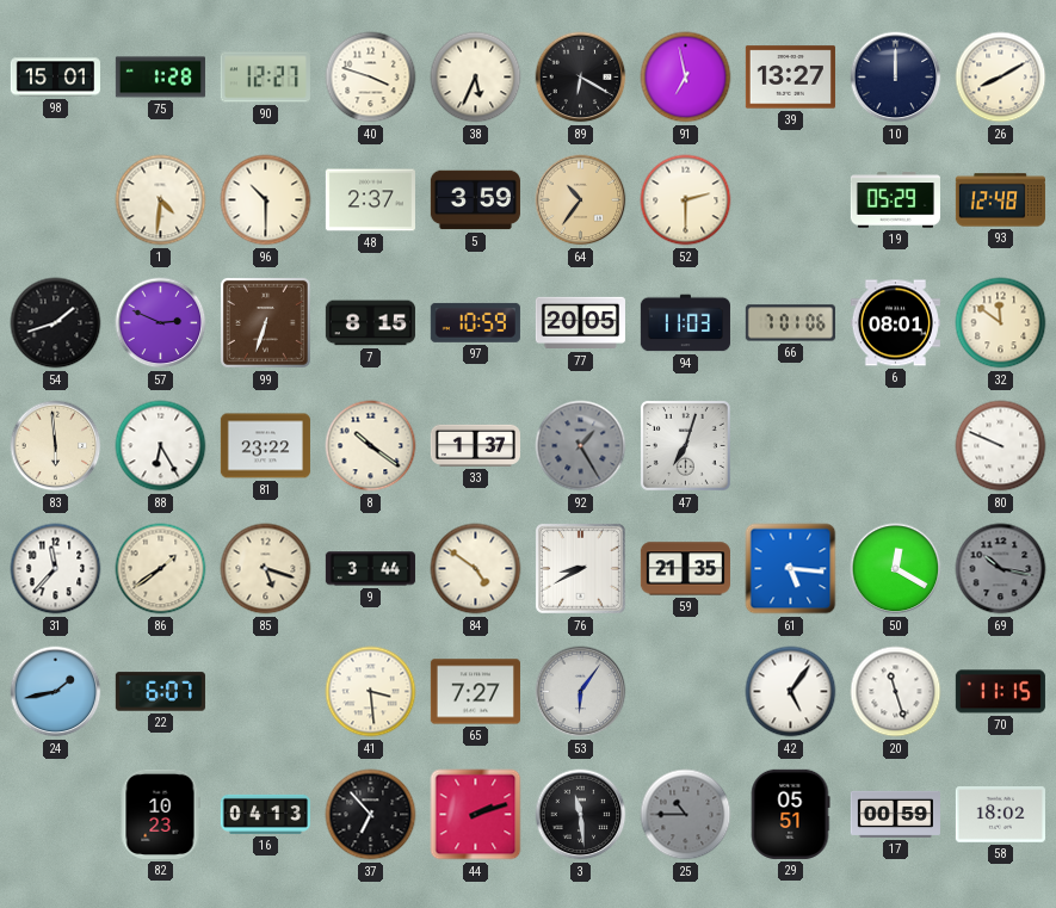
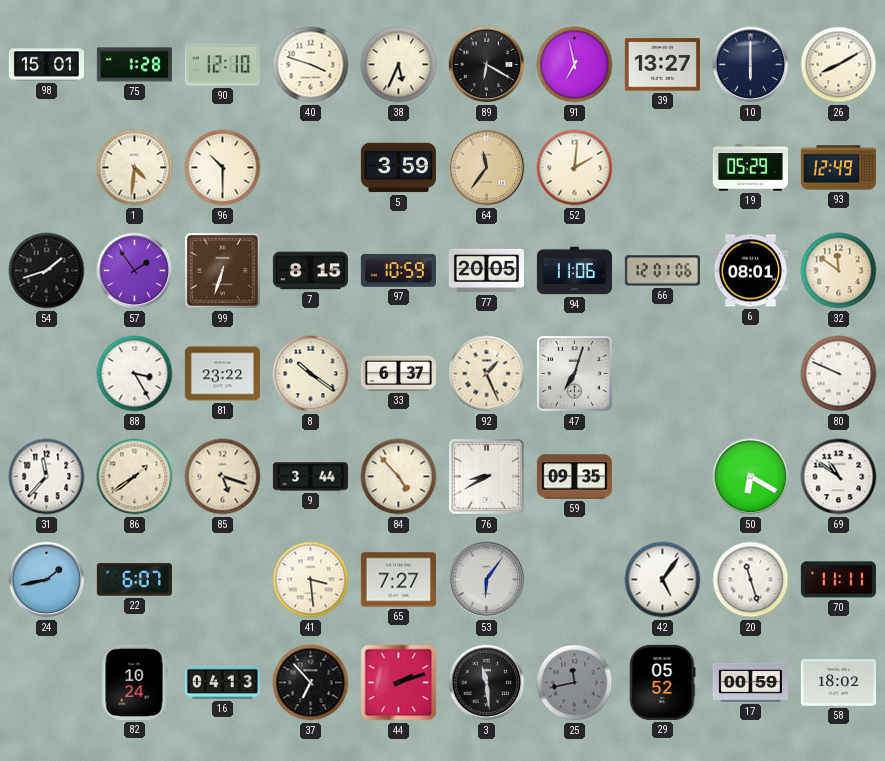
90: 12:27 -> 12:10 (222, 65)
10: 12:00 -> 6:00 (751, 65)
48: 2:37 -> none (370, 200)
64: 10:36 -> 11:36 (487, 168)
52: 2:30 -> 2:01 (575, 168)
93: 12:48 -> 12:49 (838, 168)
57: 2:49 -> 1:54 (135, 271)
94: 11:03 -> 11:06 (574, 271)
66: 7:01 -> 12:01 (662, 271)
83: 5:59 -> none (56, 446)
88: 6:25 -> 3:25 (135, 374)
33: 1:37 -> 6:37 (398, 373)
92: 1:25 -> 1:26 (487, 374)
92 dial: grey -> cream (487, 374)
84: 4:51 -> 4:53 (399, 477)
59: 21:35 -> 09:35 (574, 477)
61: 5:16 -> none (791, 569)
50: 12:20 -> 6:20 (751, 477)
69: 10:17 -> 10:51 (839, 477)
69 dial: grey -> white (839, 477)
70: 11:15 -> 11:11 (838, 580)
82: 10:23 -> 10:24 (134, 682)
25: 10:45 -> 11:43 (575, 683)
29: 05:51 -> 05:52 (662, 682)
